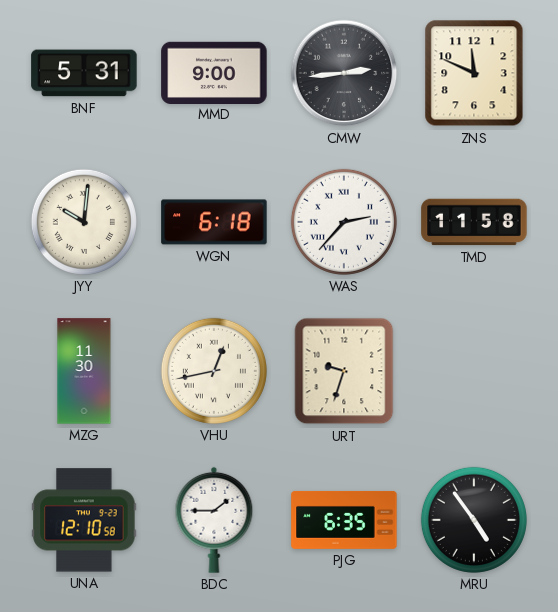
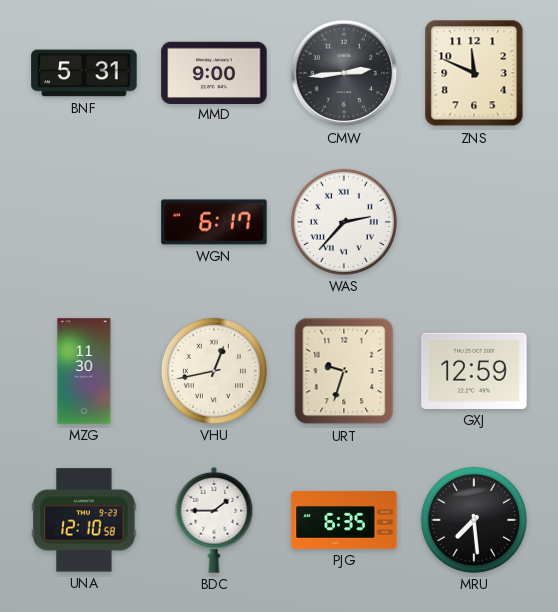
JYY: 10:01 -> none (84, 222)
WGN: 6:18 -> 6:17 (214, 222)
TMD: 11:58 -> none (474, 222)
GXJ: none -> 12:59 (474, 371)
MRU: 4:54 -> 7:29 (474, 520)
